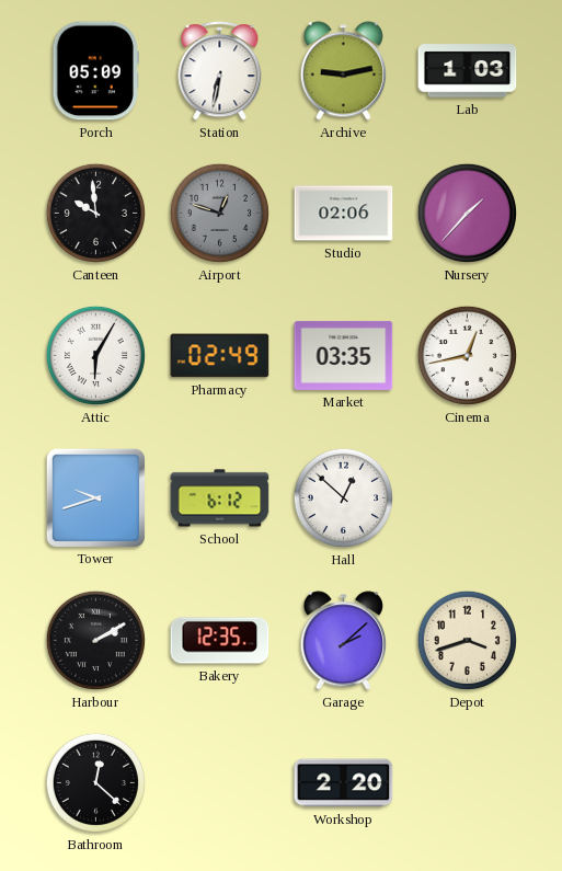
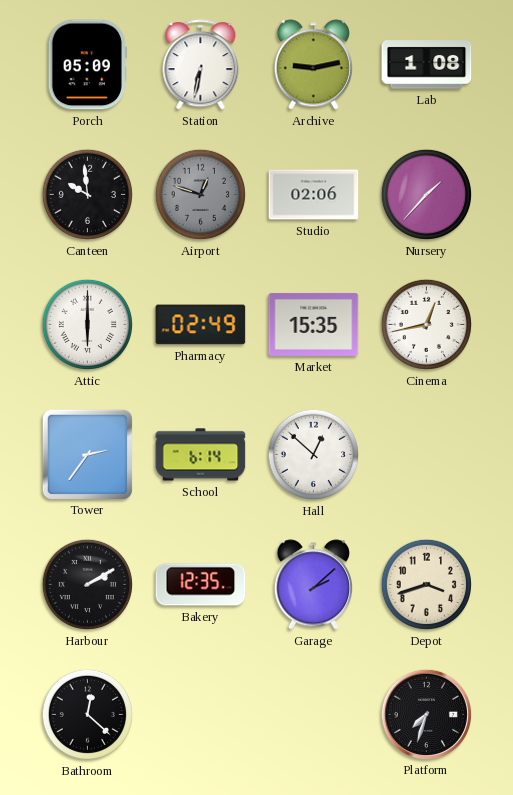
Lab: 1:03 -> 1:08 (427, 65)
Attic: 6:05 -> 6:00 (87, 324)
Market: 03:35 -> 15:35 (314, 324)
Tower: 9:42 -> 2:36 (87, 454)
School: 6:12 -> 6:14 (201, 455)
Workshop: 2:20 -> none (344, 783)
Platform: none -> 7:33 (426, 714)
